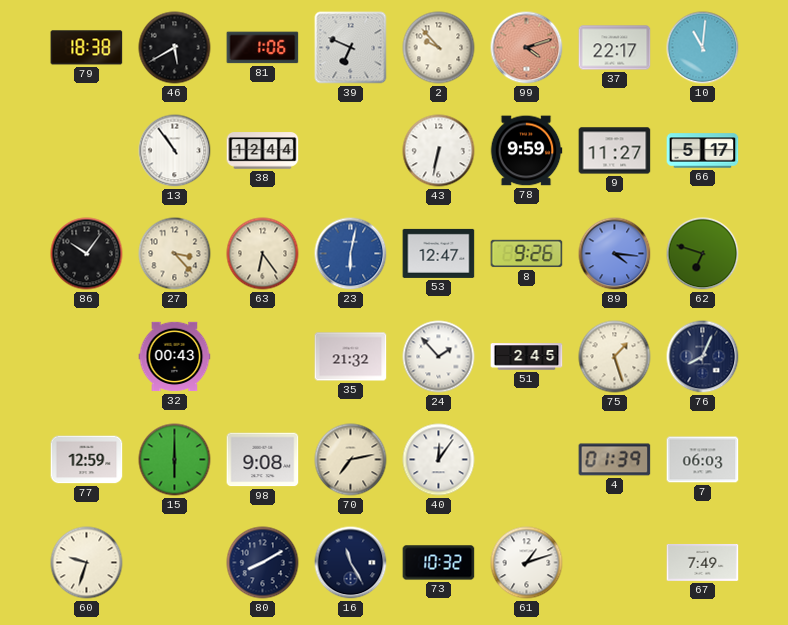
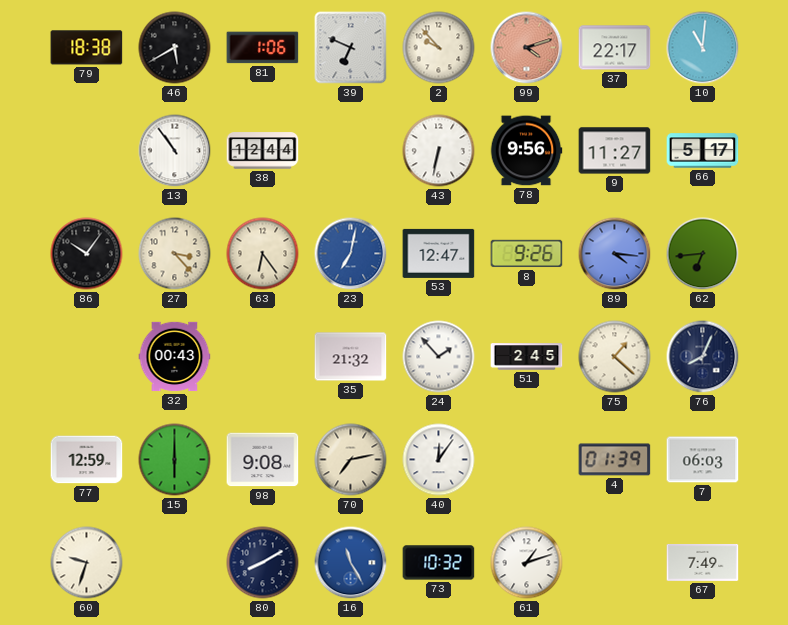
78: 9:59 -> 9:56 (526, 151)
23: 6:02 -> 7:02 (351, 254)
62: 6:48 -> 6:44 (703, 254)
75: 1:27 -> 1:22 (615, 357)
16 dial: navy -> blue (351, 563)
